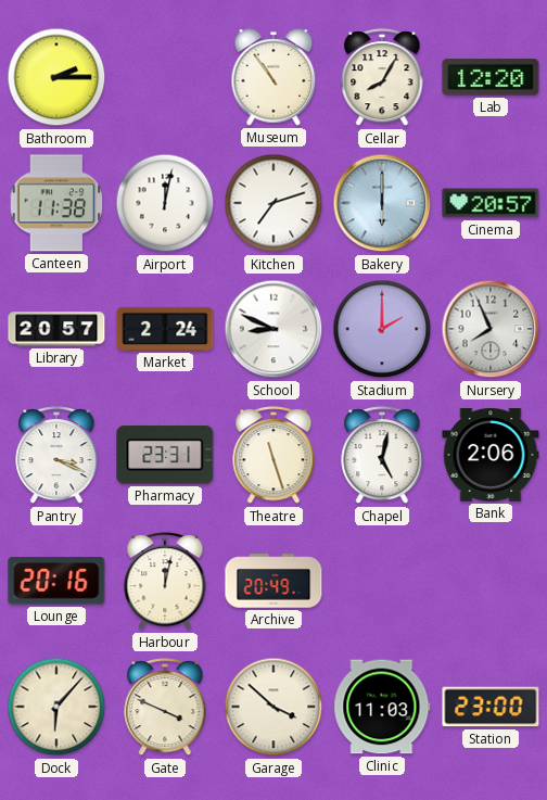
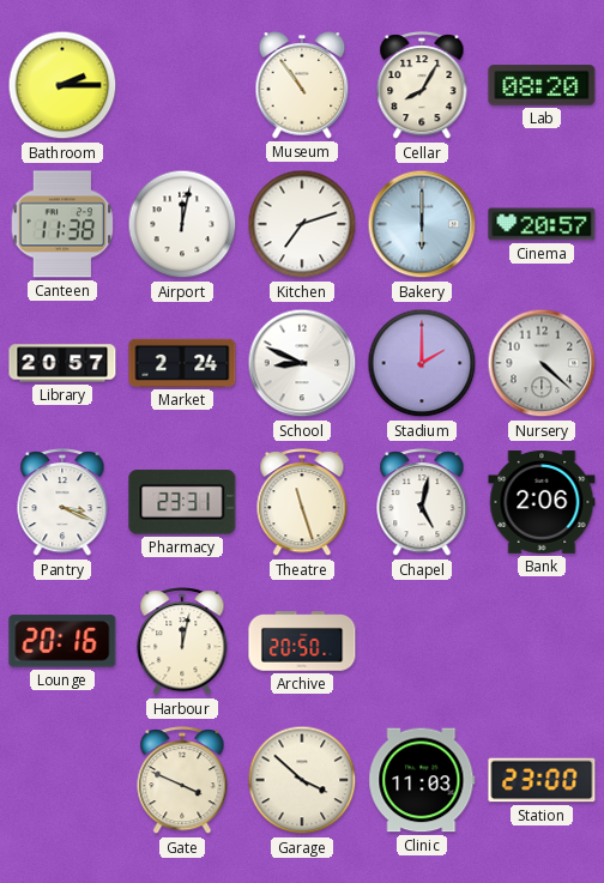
Lab: 12:20 -> 08:20 (542, 85)
Nursery: 7:56 -> 4:22 (542, 363)
Archive: 20:49 -> 20:50 (302, 641)
Dock: 6:07 -> none (56, 707)
